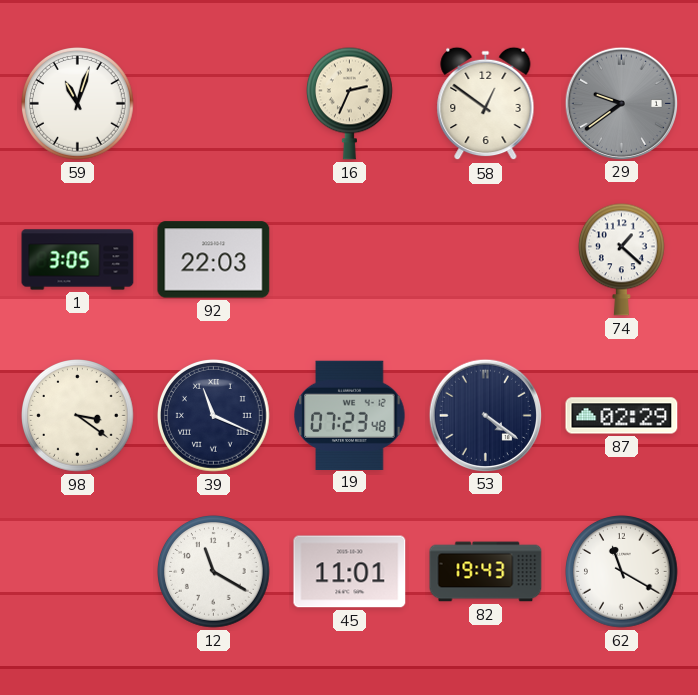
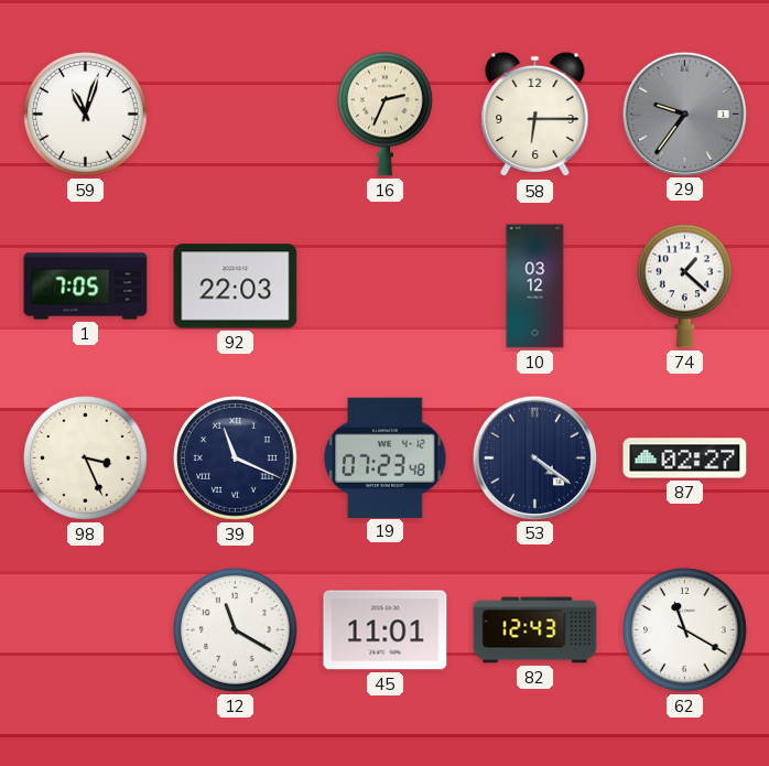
58: 12:51 -> 6:15 (535, 115)
29: 9:39 -> 9:36 (684, 114)
1: 3:05 -> 7:05 (86, 287)
10: none -> 03:12 (535, 287)
98: 3:21 -> 3:26 (86, 458)
87: 02:29 -> 02:27 (685, 458)
82: 19:43 -> 12:43 (535, 630)
